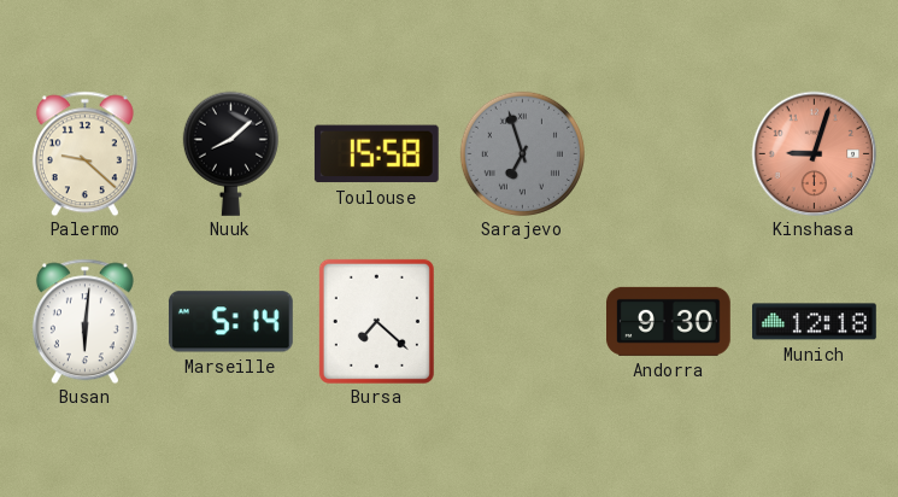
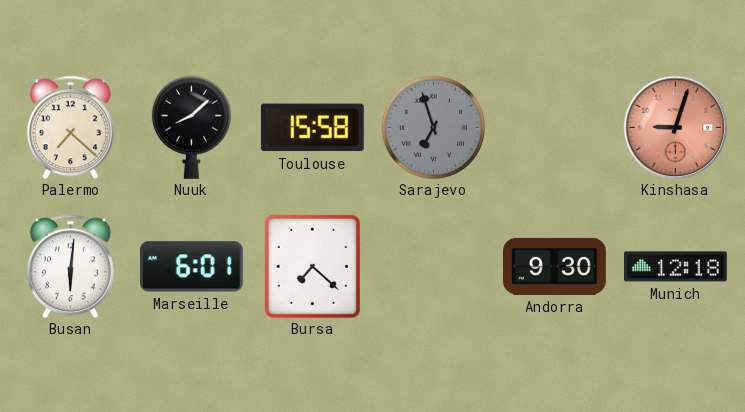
Palermo: 9:22 -> 7:22 (70, 127)
Marseille: 5:14 -> 6:01 (191, 267)
